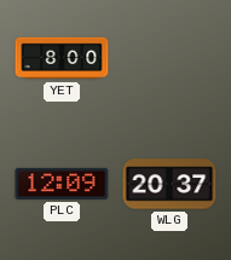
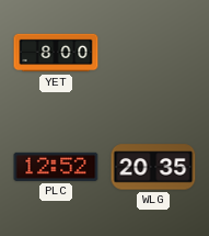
PLC: 12:09 -> 12:52 (56, 167)
WLG: 20:37 -> 20:35 (153, 167)
